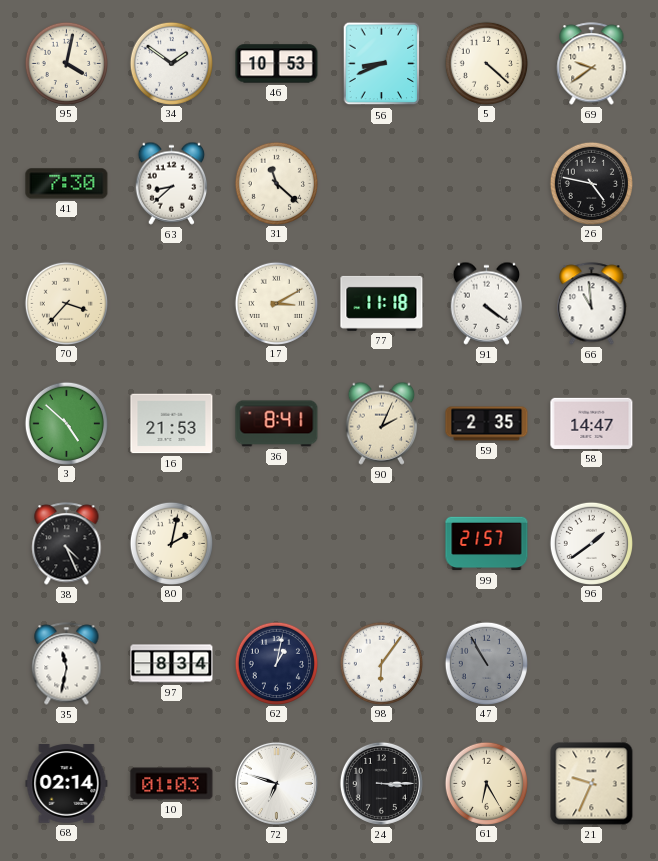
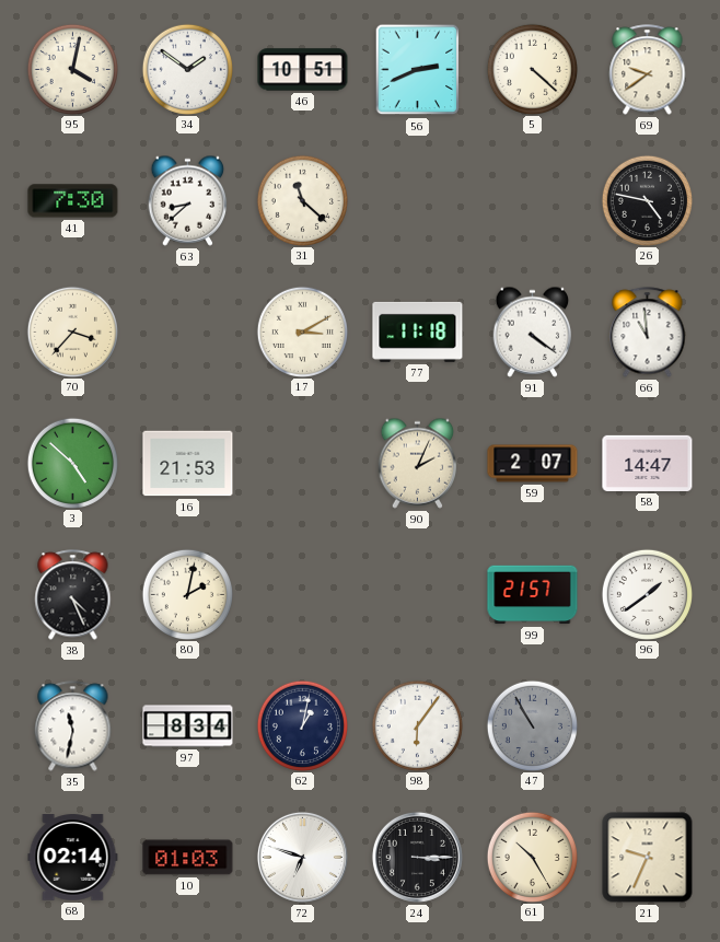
46: 10:53 -> 10:51 (303, 70)
56: 8:41 -> 2:41 (418, 70)
36: 8:41 -> none (277, 424)
59: 2:35 -> 2:07 (533, 464)
61: 6:25 -> 10:25 (532, 857)
